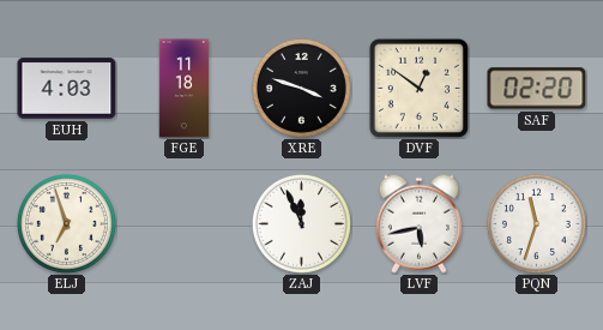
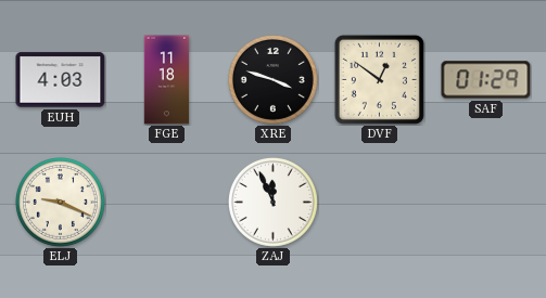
SAF: 02:20 -> 01:29 (486, 80)
ELJ: 6:57 -> 9:19 (60, 202)
LVF: 5:43 -> none (418, 223)
PQN: 11:33 -> none (536, 223)
